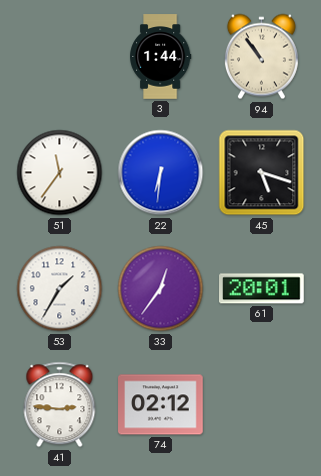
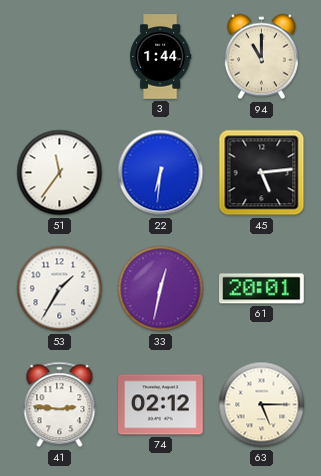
94: 10:54 -> 11:00 (261, 57)
45: 5:18 -> 5:14 (262, 173)
33: 12:36 -> 12:32 (161, 289)
63: none -> 5:15 (262, 405)
